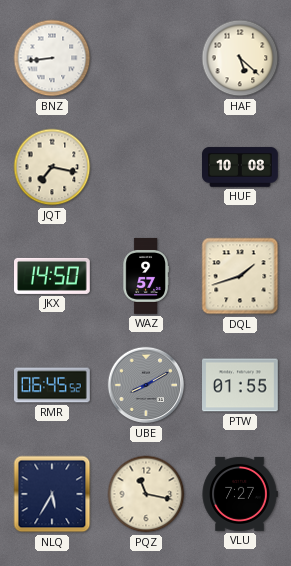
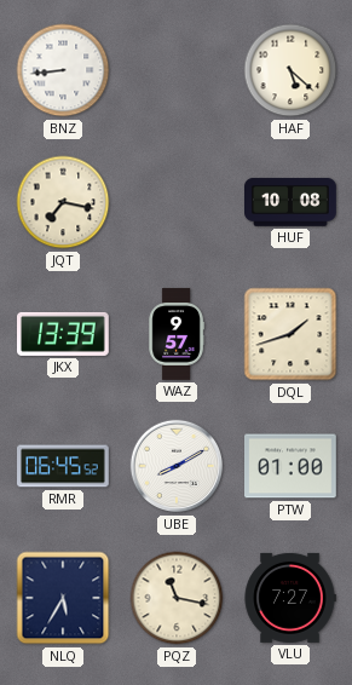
JKX: 14:50 -> 13:39 (64, 334)
UBE dial: grey -> white (177, 466)
PTW: 01:55 -> 01:00 (292, 466)
